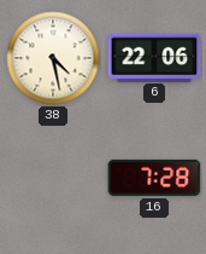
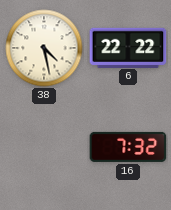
6: 22:06 -> 22:22 (128, 47)
16: 7:28 -> 7:32 (128, 147)
